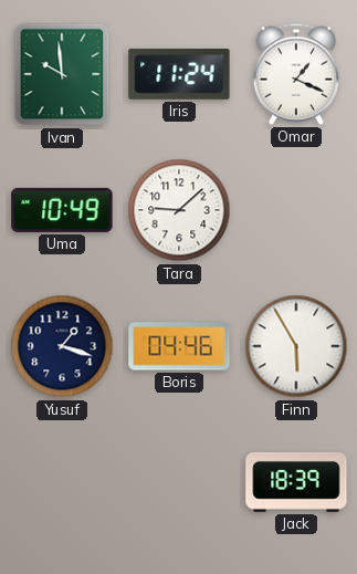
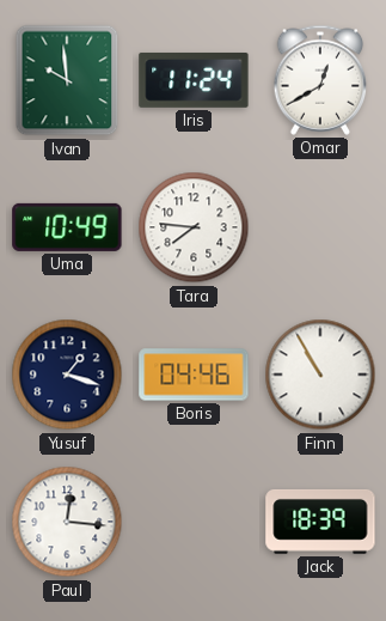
Omar: 1:19 -> 12:40 (320, 80)
Tara: 9:08 -> 7:46 (194, 227)
Finn: 5:55 -> 10:55 (320, 375)
Paul: none -> 12:16 (67, 522)
